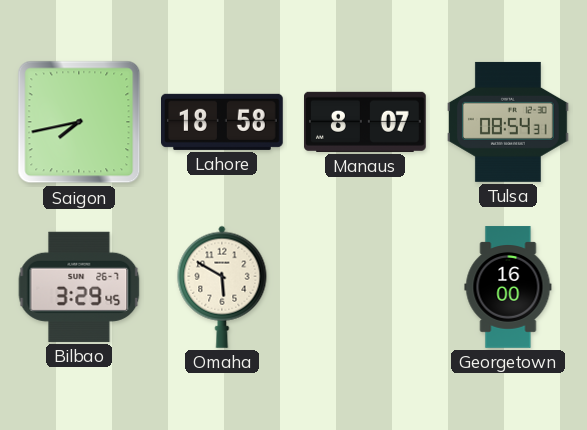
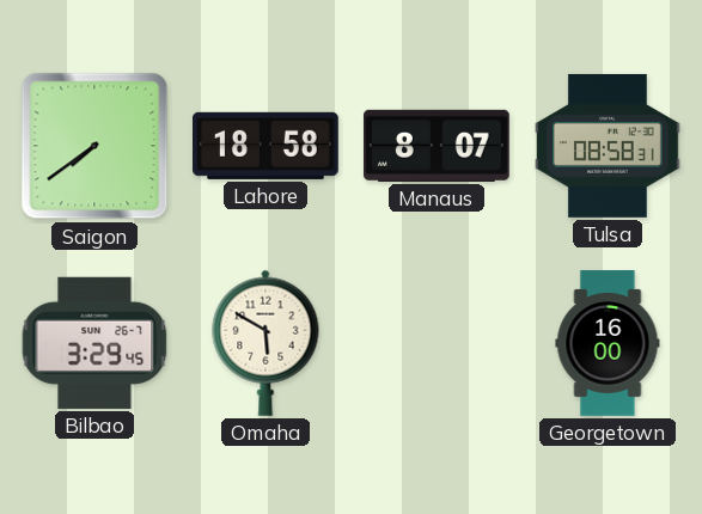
Saigon: 7:43 -> 7:39 (94, 146)
Tulsa: 08:54 -> 08:58 (609, 146)
